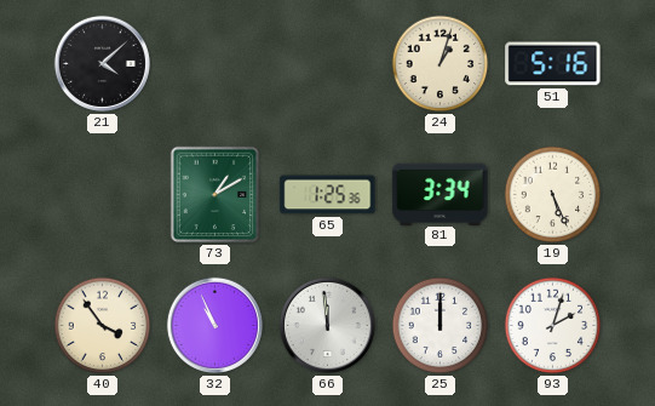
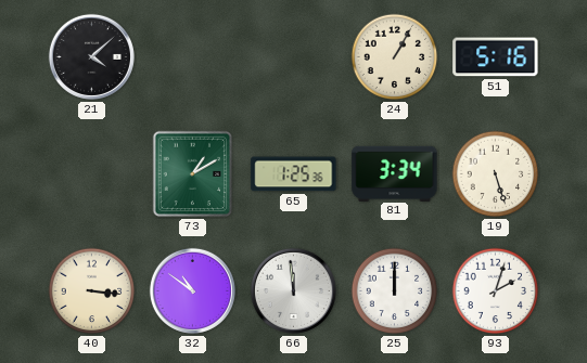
24: 1:03 -> 1:05 (395, 57)
19: 5:26 -> 5:27 (496, 174)
40: 3:54 -> 3:16 (92, 291)
32: 10:56 -> 10:51 (192, 290)
